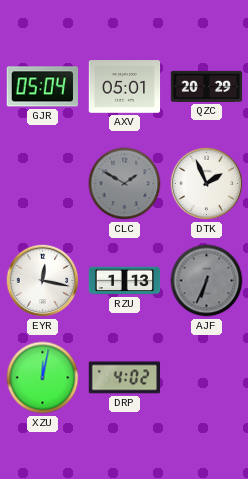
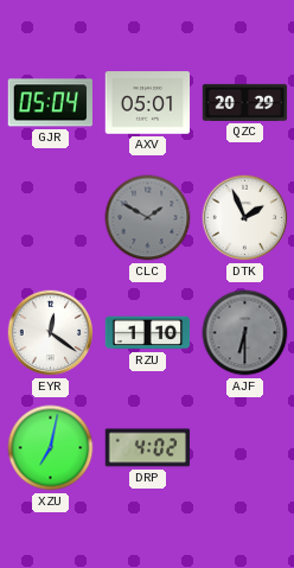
EYR: 12:17 -> 12:21 (51, 333)
RZU: 1:13 -> 1:10 (148, 333)
AJF: 6:34 -> 6:30 (245, 333)
XZU: 12:02 -> 7:02 (51, 448)
